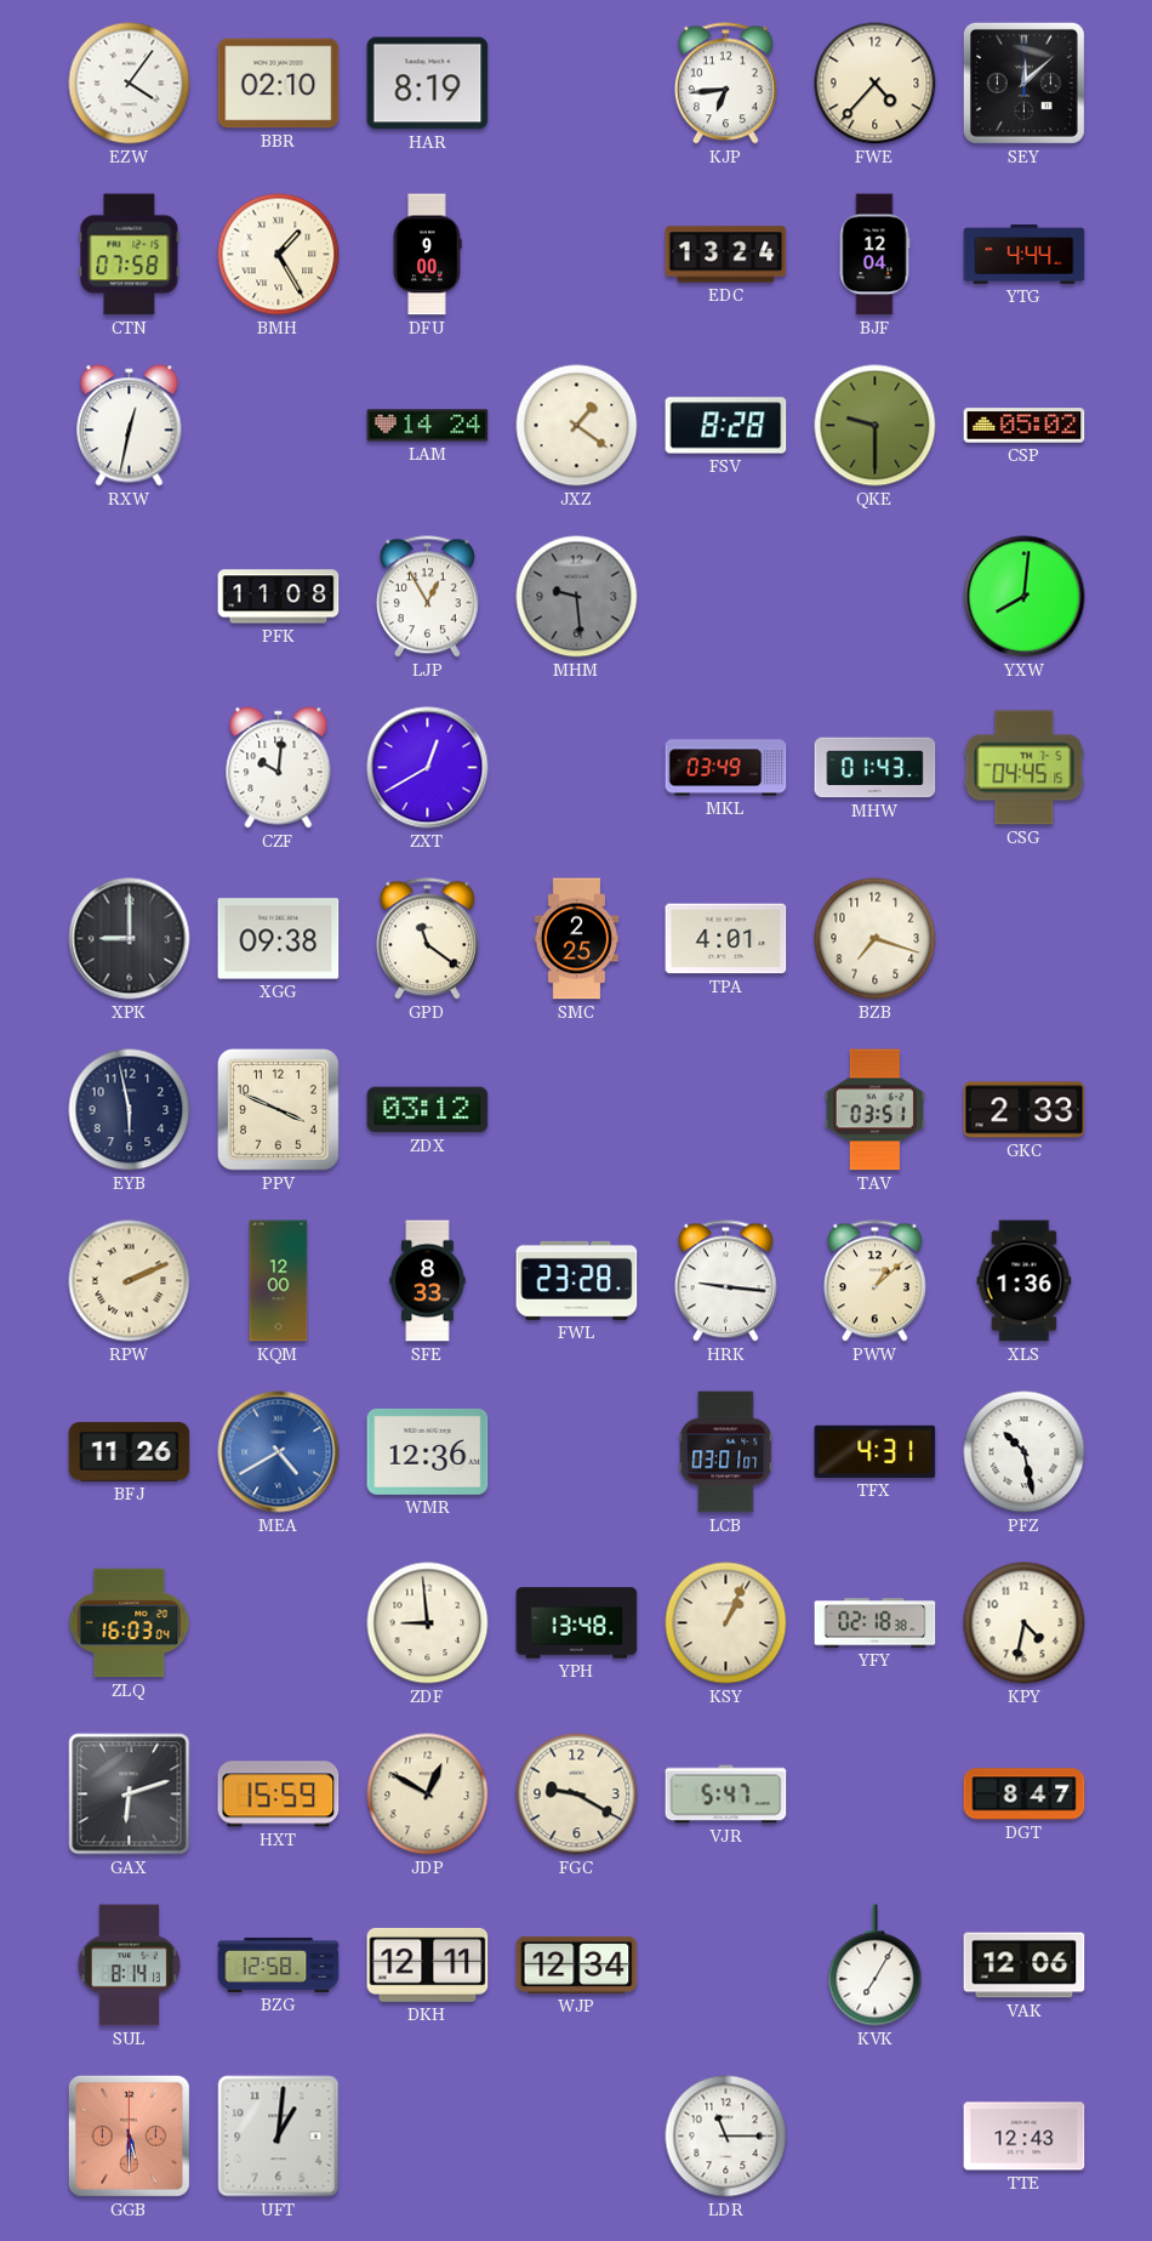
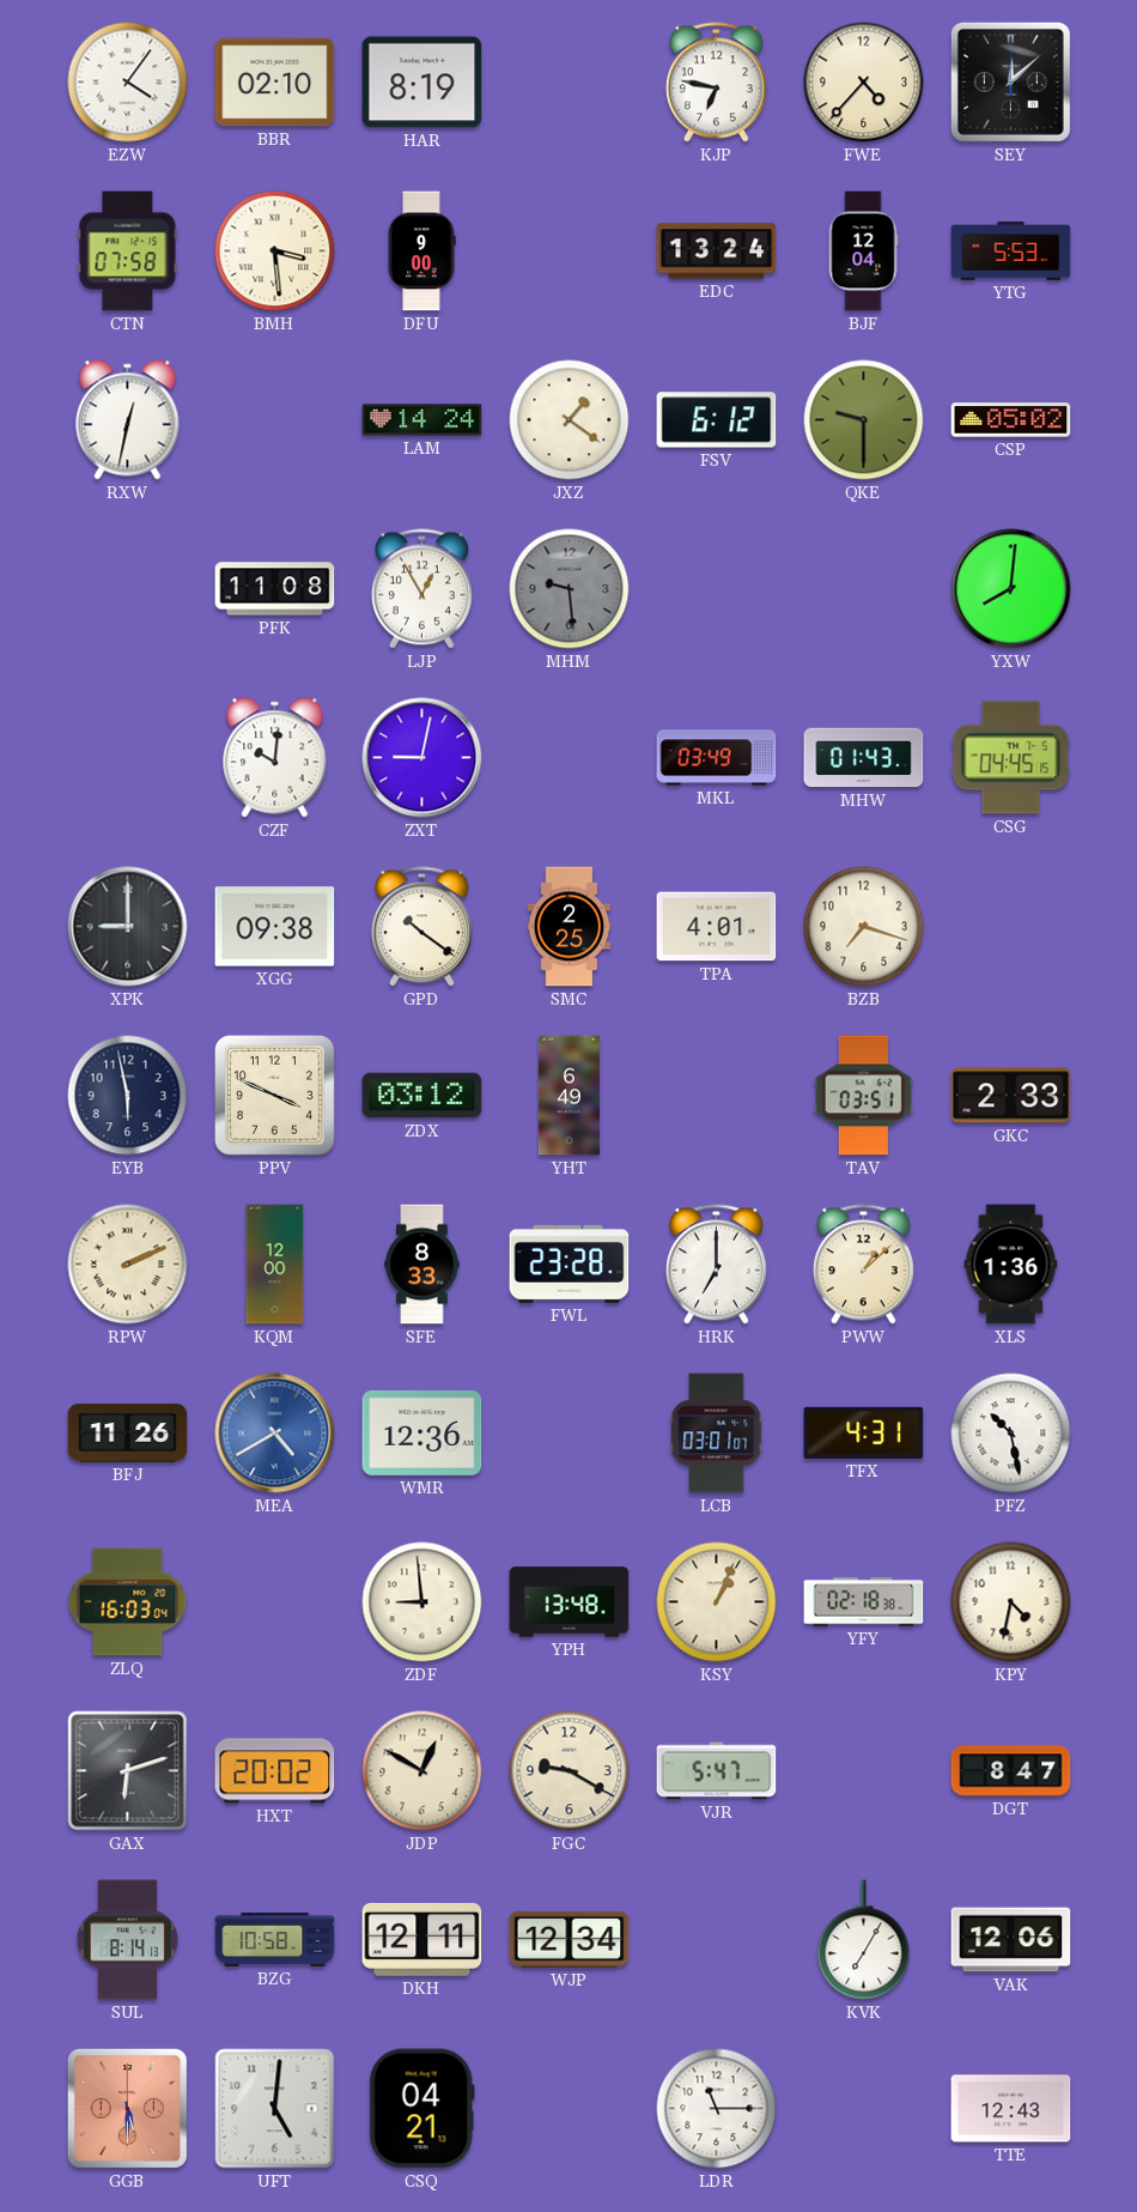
KJP: 6:44 -> 6:47 (716, 83)
BMH: 1:25 -> 3:29 (275, 251)
YTG: 4:44 -> 5:53 (1011, 251)
FSV: 8:28 -> 6:12 (717, 420)
ZXT: 12:40 -> 9:02 (422, 758)
GPD: 11:21 -> 10:21 (421, 927)
YHT: none -> 6:49 (568, 1096)
HRK: 9:16 -> 7:00 (716, 1265)
HXT: 15:59 -> 20:02 (275, 1771)
BZG: 12:58 -> 10:58 (275, 1939)
UFT: 1:01 -> 5:01 (275, 2109)
CSQ: none -> 04:21 (421, 2109)
